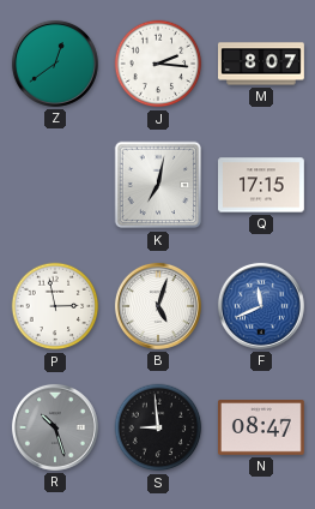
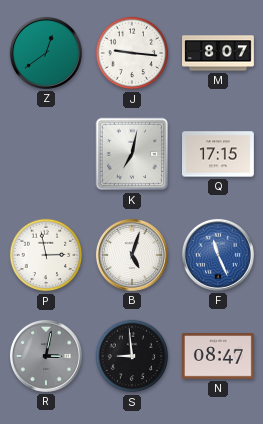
J: 2:16 -> 9:16 (132, 53)
F: 11:41 -> 11:26 (218, 255)
R: 10:27 -> 3:02 (46, 356)
